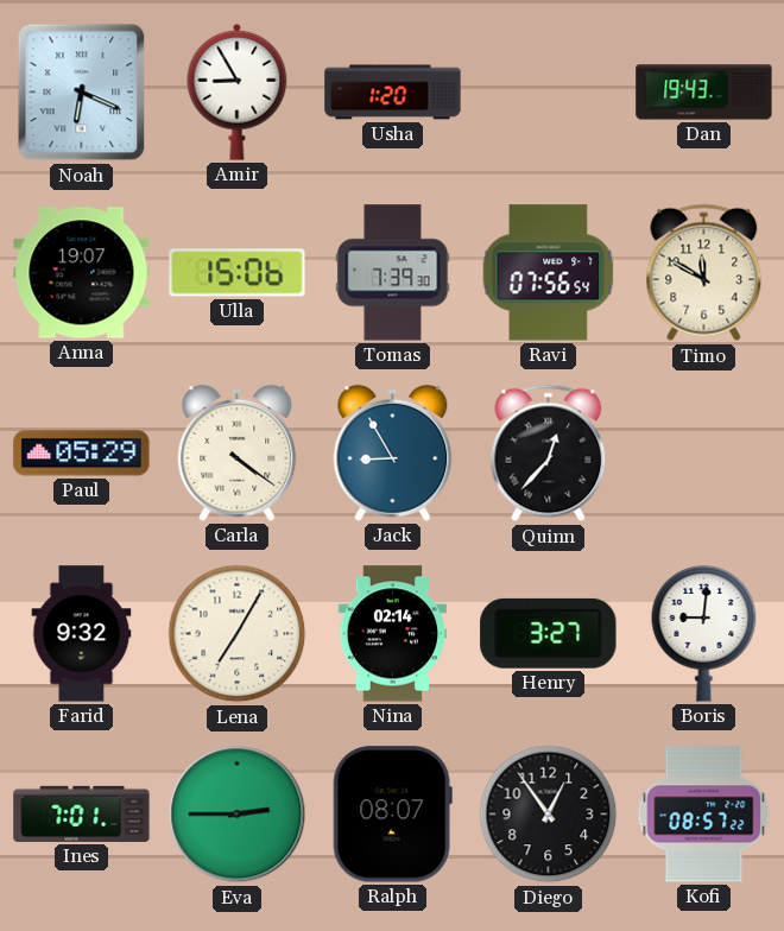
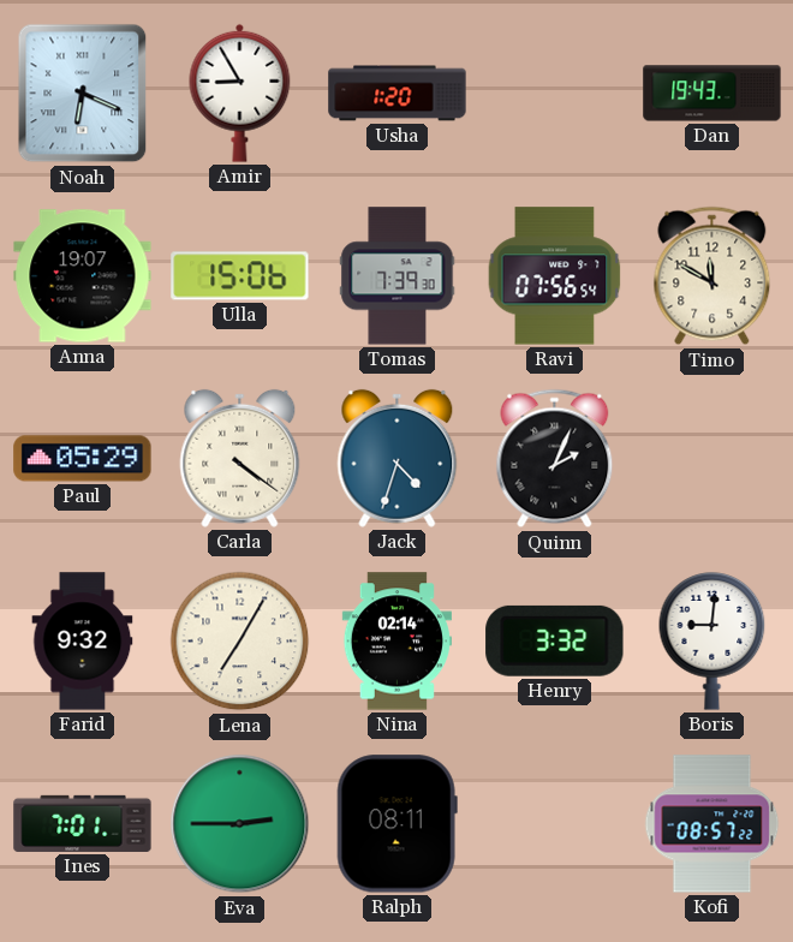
Jack: 8:55 -> 4:33 (398, 458)
Quinn: 12:37 -> 2:04 (555, 459)
Henry: 3:27 -> 3:32 (555, 640)
Ralph: 08:07 -> 08:11 (396, 824)
Diego: 12:54 -> none (549, 815)
